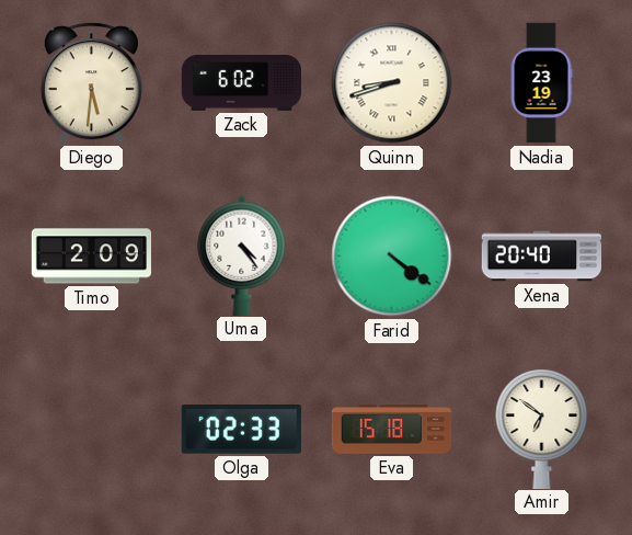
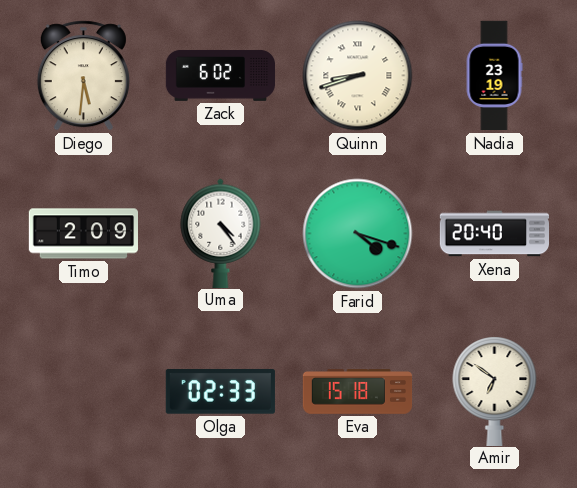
Farid: 4:21 -> 4:18 (358, 234)
